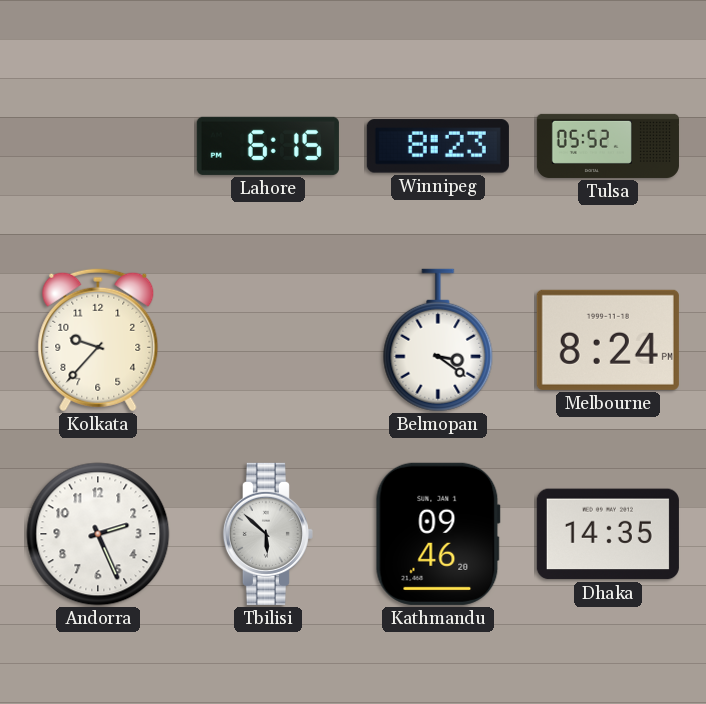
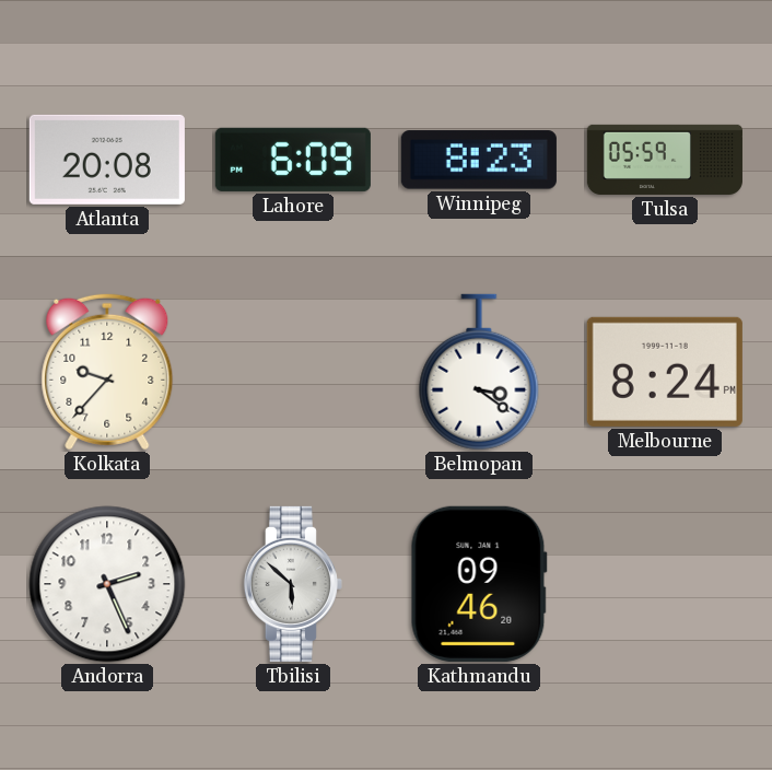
Atlanta: none -> 20:08 (107, 160)
Lahore: 6:15 -> 6:09 (293, 160)
Tulsa: 05:52 -> 05:59 (665, 160)
Dhaka: 14:35 -> none (608, 534)
